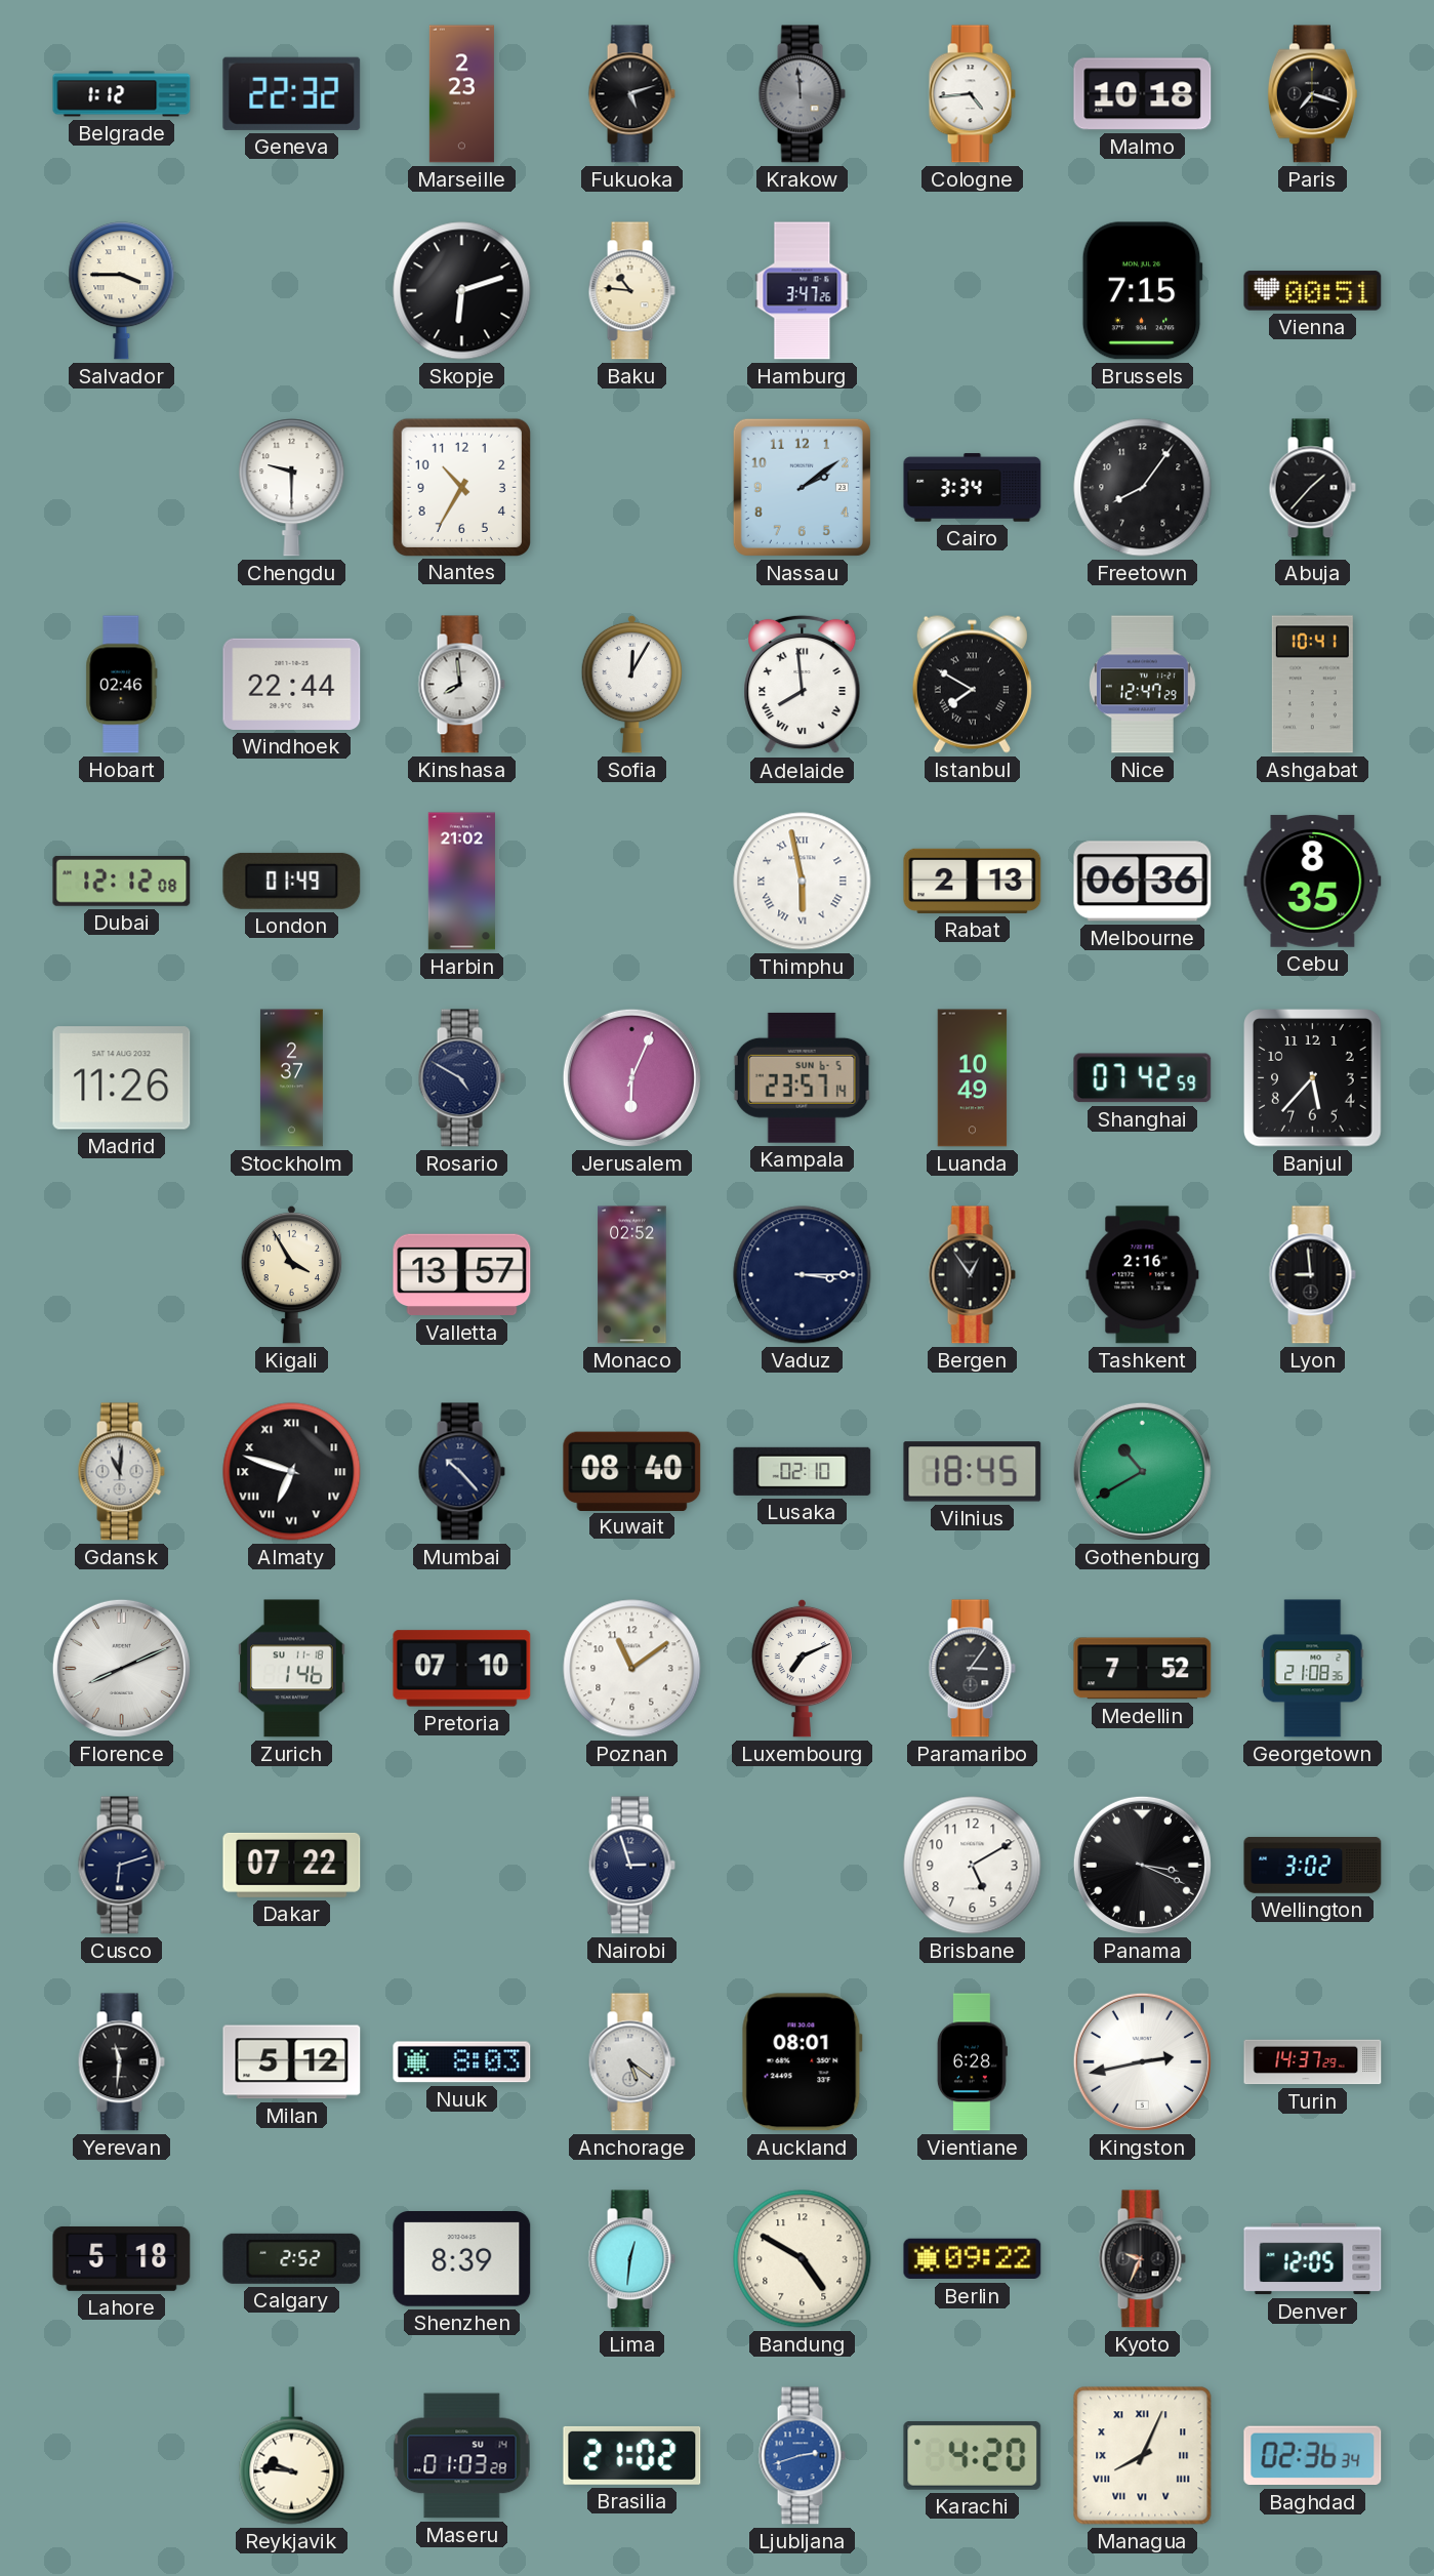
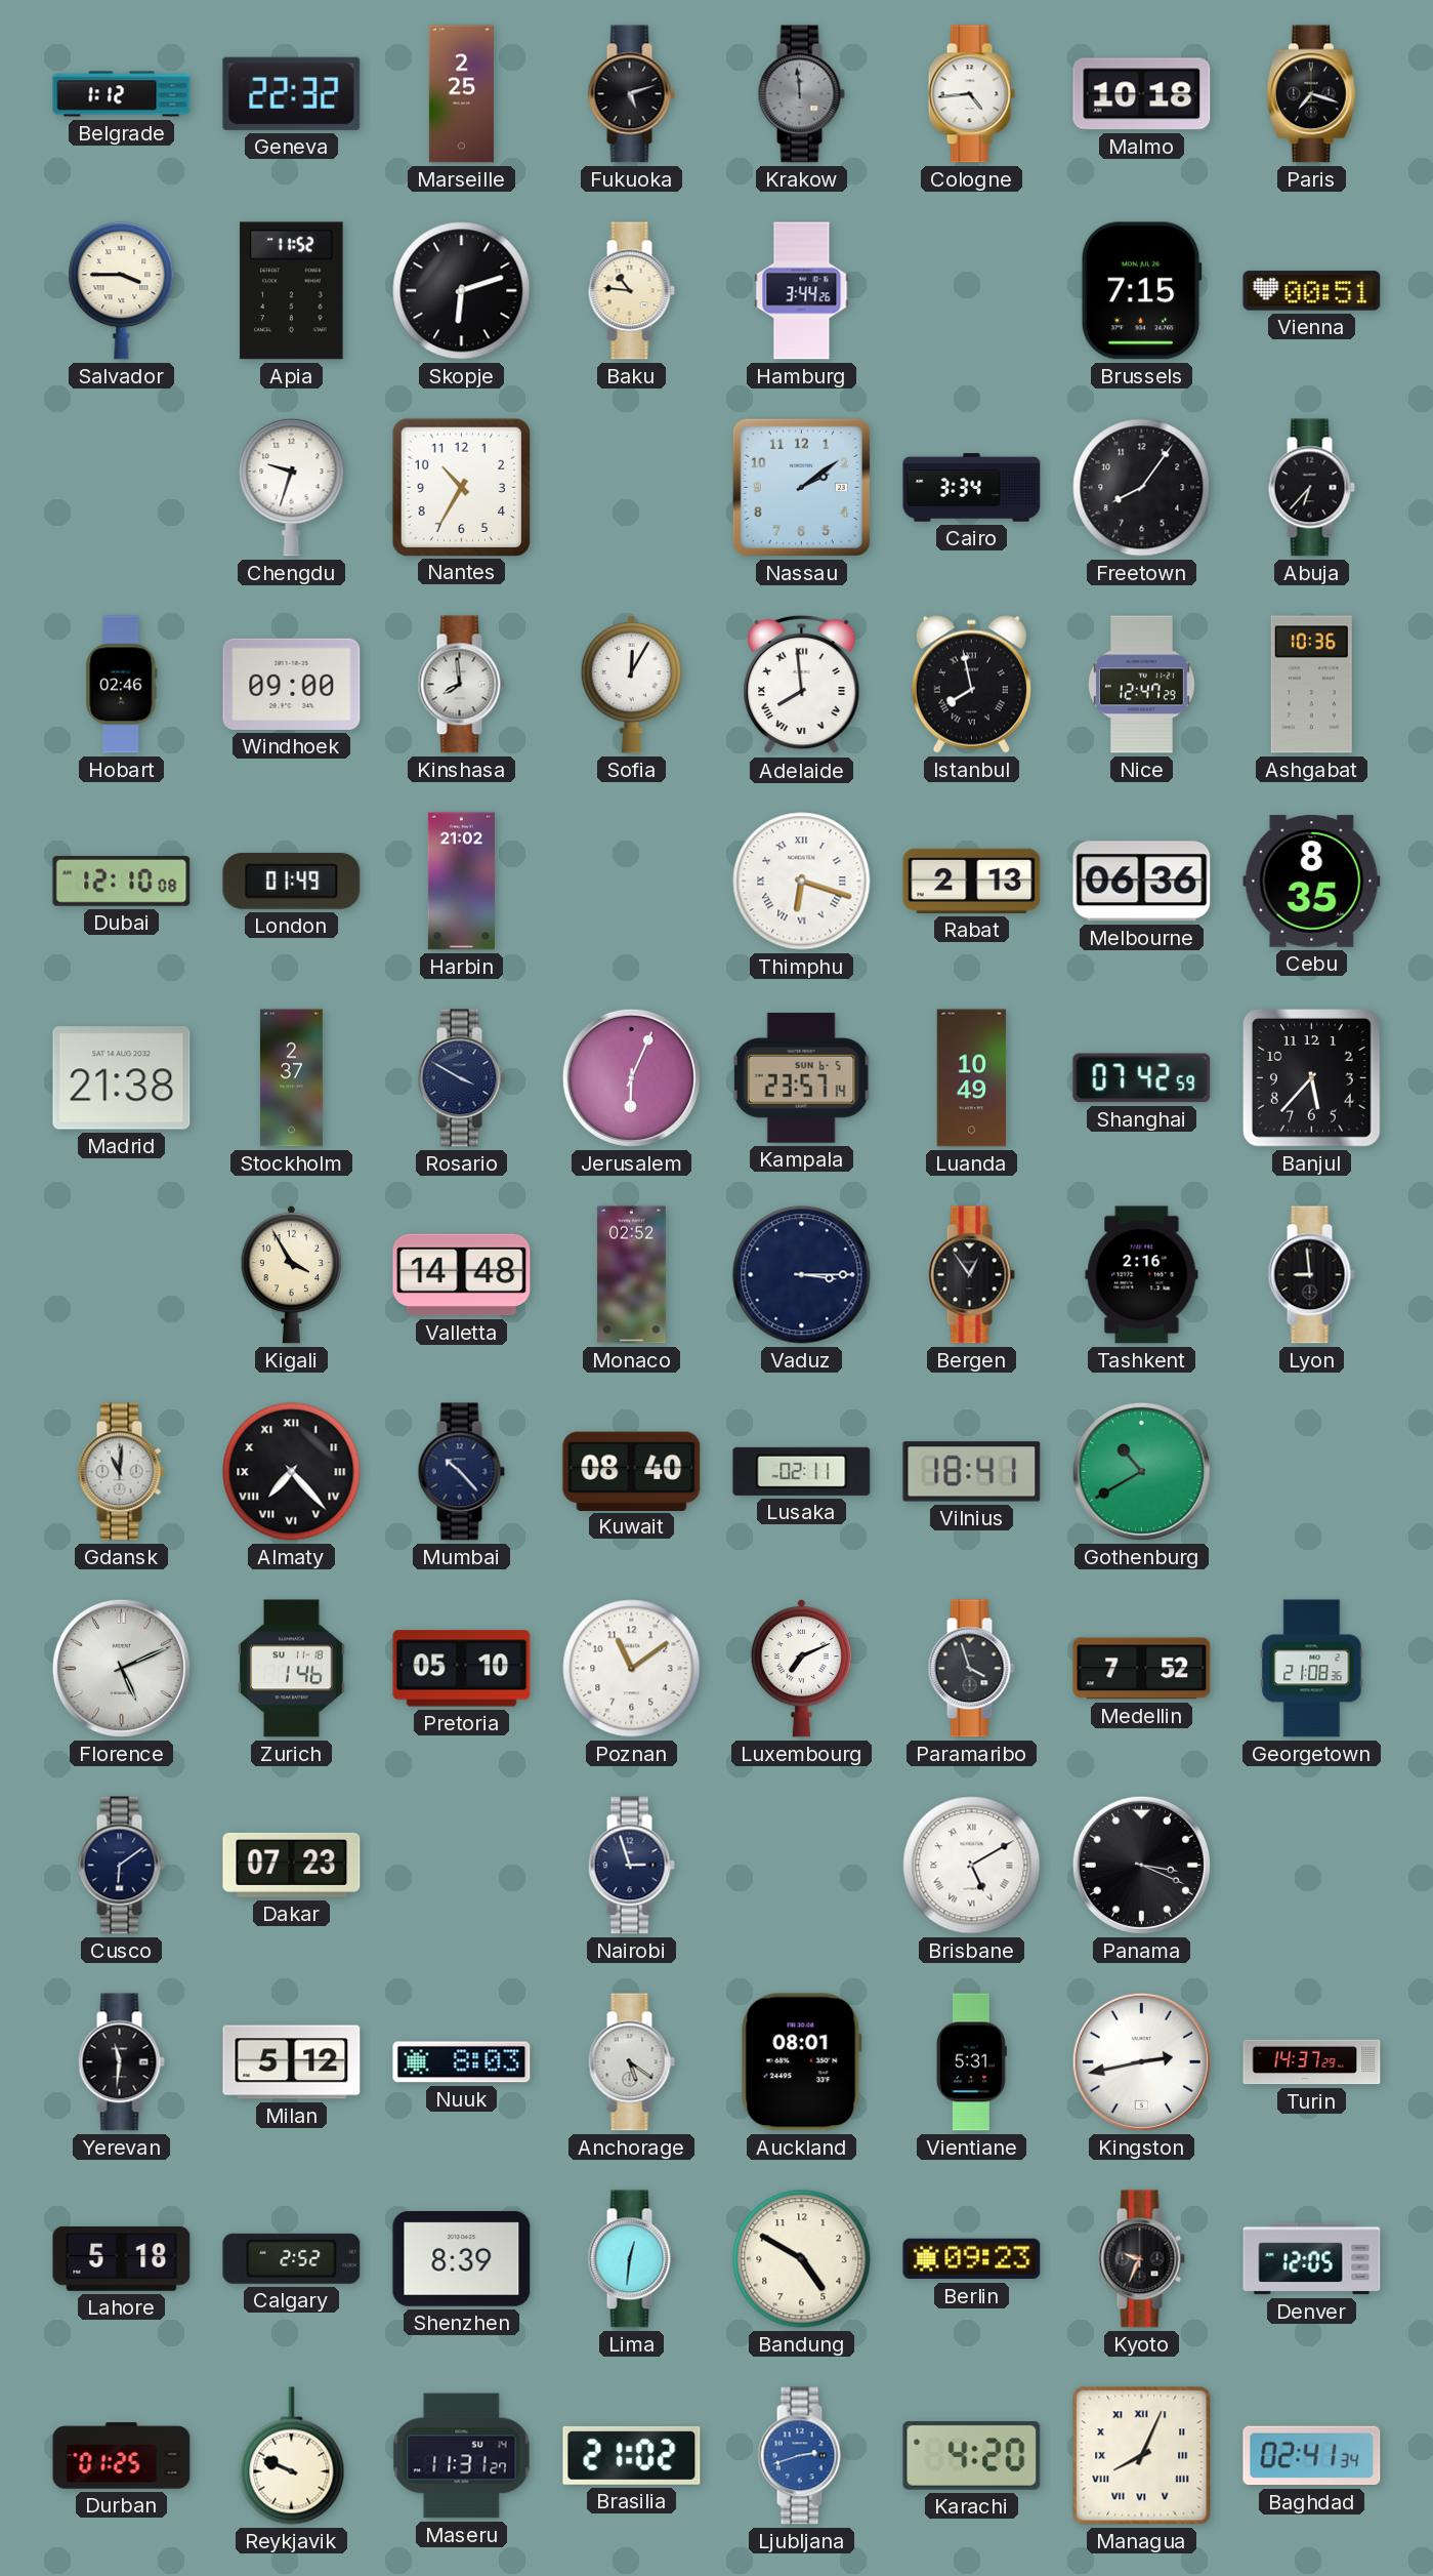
Marseille: 2:23 -> 2:25 (461, 94)
Apia: none -> 11:52 (292, 291)
Hamburg: 3:47 -> 3:44 (802, 291)
Chengdu: 9:30 -> 9:33 (292, 488)
Abuja: 1:37 -> 6:37 (1311, 488)
Windhoek: 22:44 -> 09:00 (292, 684)
Istanbul: 7:50 -> 7:58 (971, 684)
Ashgabat: 10:41 -> 10:36 (1311, 685)
Dubai: 12:12 -> 12:10 (122, 881)
Thimphu: 5:58 -> 6:18 (802, 882)
Madrid: 11:26 -> 21:38 (122, 1078)
Rosario: 4:50 -> 3:50 (461, 1078)
Valletta: 13:57 -> 14:48 (462, 1275)
Almaty: 6:48 -> 7:23 (292, 1472)
Lusaka: 02:10 -> 02:11 (802, 1471)
Vilnius: 18:45 -> 18:41 (972, 1472)
Florence: 8:11 -> 5:11 (121, 1668)
Pretoria: 07:10 -> 05:10 (462, 1669)
Paramaribo: 3:06 -> 3:57 (971, 1669)
Cusco: 6:12 -> 6:09 (121, 1866)
Dakar: 07:22 -> 07:23 (292, 1865)
Brisbane numerals: Arabic -> Roman (972, 1866)
Wellington: 3:02 -> none (1313, 1866)
Vientiane: 6:28 -> 5:31 (971, 2062)
Berlin: 09:22 -> 09:23 (972, 2259)
Durban: none -> 01:25 (122, 2456)
Reykjavik: 9:46 -> 9:49 (292, 2456)
Maseru: 01:03 -> 11:31 (462, 2456)
Baghdad: 02:36 -> 02:41 (1312, 2456)
